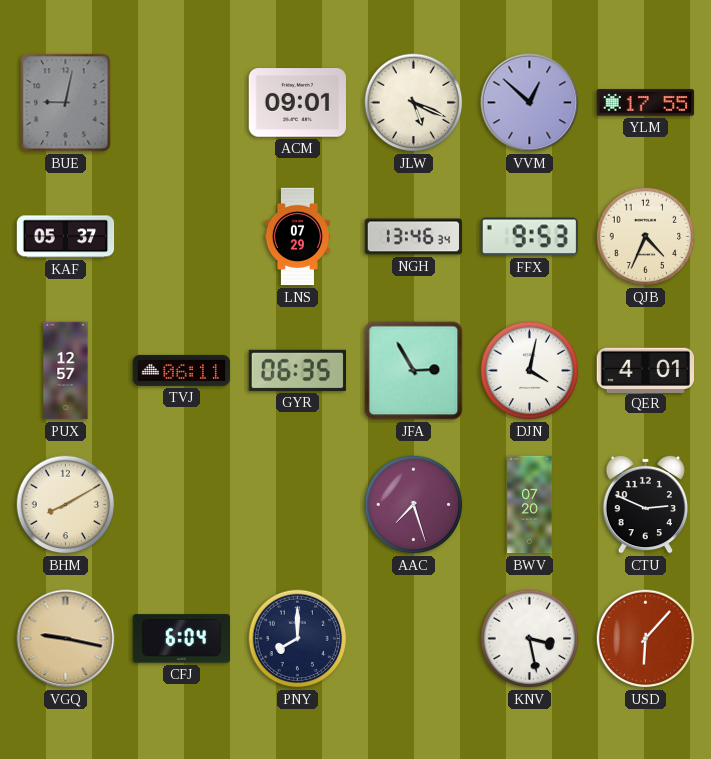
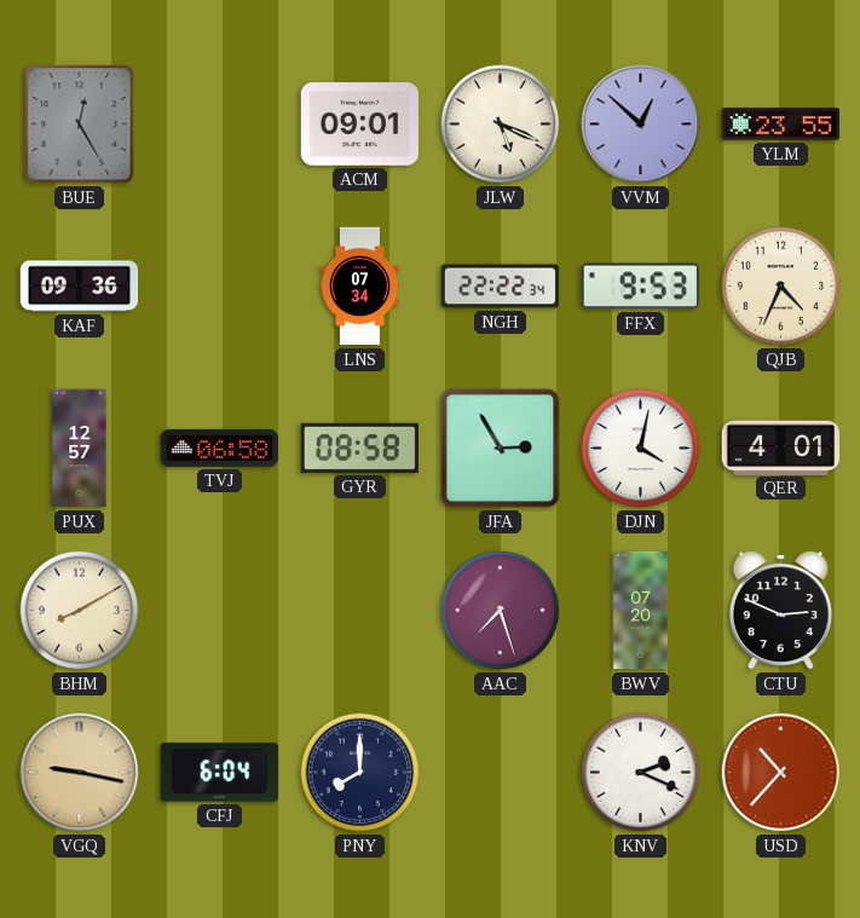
BUE: 9:02 -> 12:25 (80, 125)
YLM: 17:55 -> 23:55 (781, 125)
KAF: 05:37 -> 09:36 (80, 287)
LNS: 07:29 -> 07:34 (359, 287)
NGH: 13:46 -> 22:22 (501, 287)
TVJ: 06:11 -> 06:58 (220, 448)
GYR: 06:35 -> 08:58 (359, 448)
KNV: 3:28 -> 2:19 (641, 773)
USD: 6:07 -> 10:37 (781, 773)
